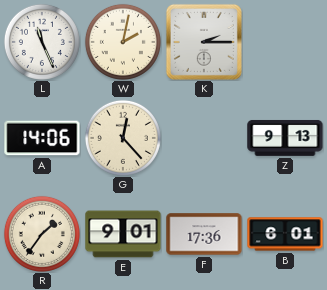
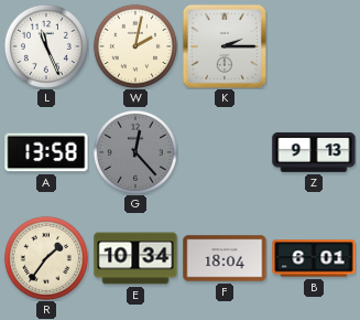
A: 14:06 -> 13:58 (46, 152)
G dial: cream -> grey (135, 152)
E: 9:01 -> 10:34 (135, 258)
F: 17:36 -> 18:04 (225, 258)
